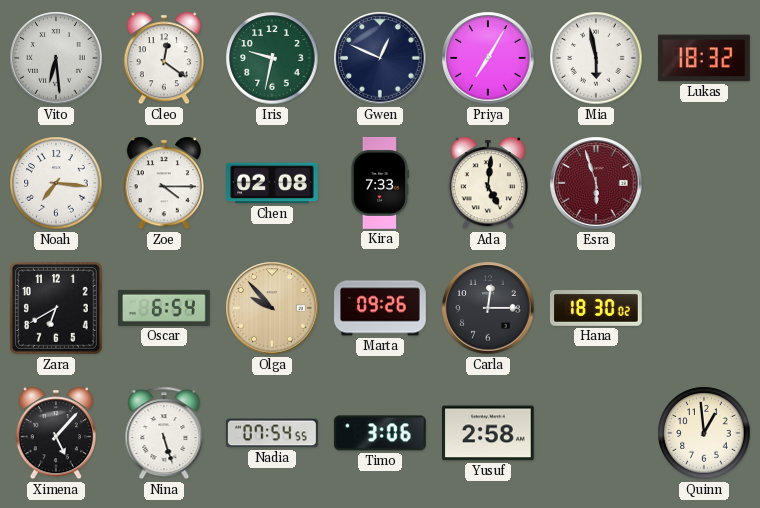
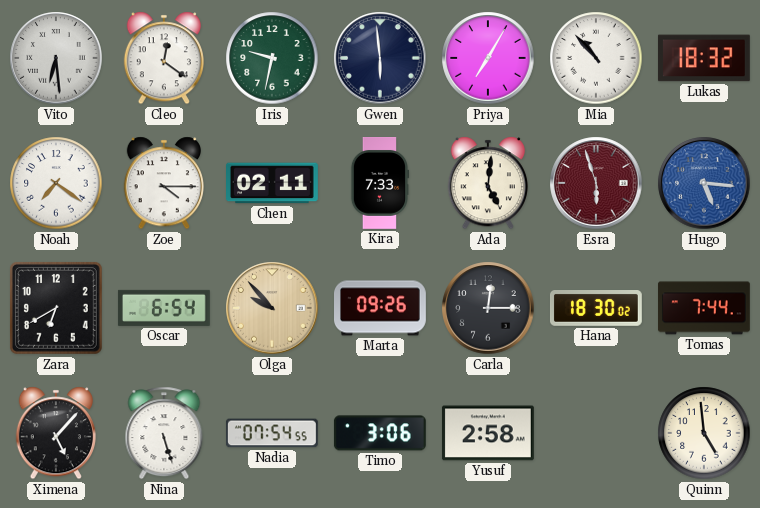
Gwen: 12:49 -> 5:59 (380, 58)
Mia: 5:58 -> 10:53 (596, 58)
Noah: 7:16 -> 7:21 (56, 183)
Chen: 02:08 -> 02:11 (273, 183)
Hugo: none -> 5:16 (704, 183)
Tomas: none -> 7:44 (705, 308)
Quinn: 12:59 -> 4:59 (704, 433)
